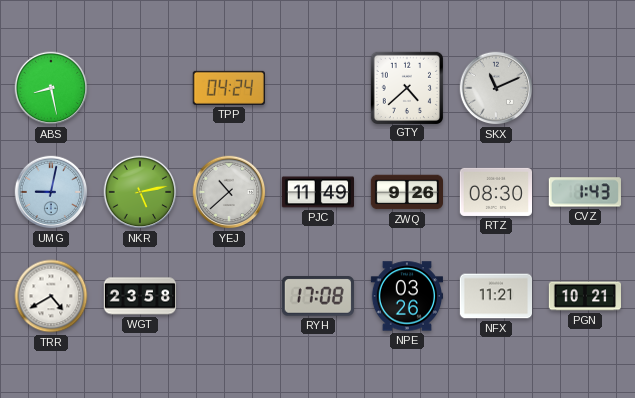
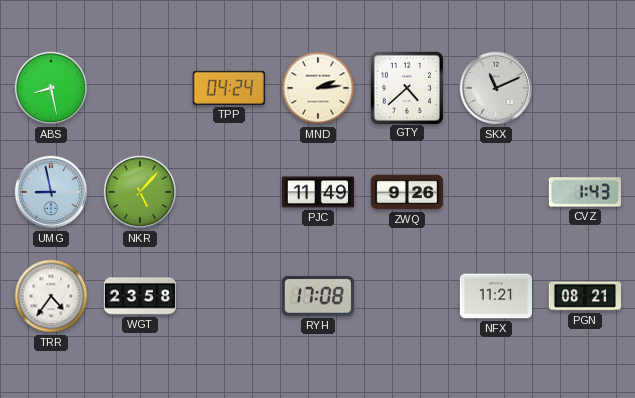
MND: none -> 2:14 (318, 88)
UMG: 9:02 -> 8:58 (51, 192)
NKR: 5:13 -> 5:07 (140, 192)
YEJ: 10:38 -> none (229, 192)
RTZ: 08:30 -> none (495, 192)
TRR: 4:40 -> 4:36 (51, 296)
NPE: 03:26 -> none (406, 296)
PGN: 10:21 -> 08:21 (585, 296)
